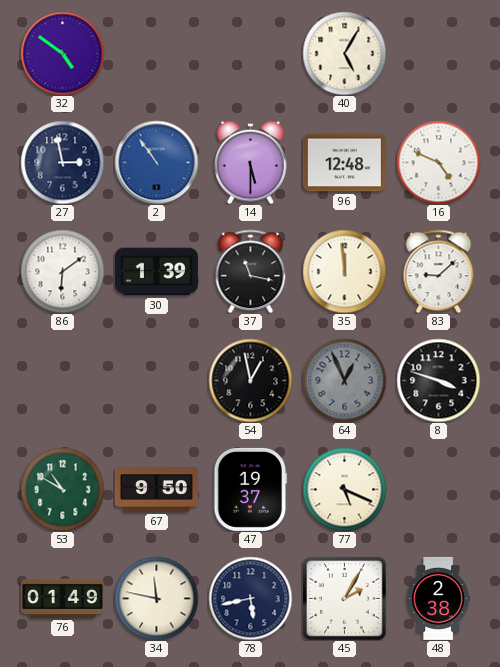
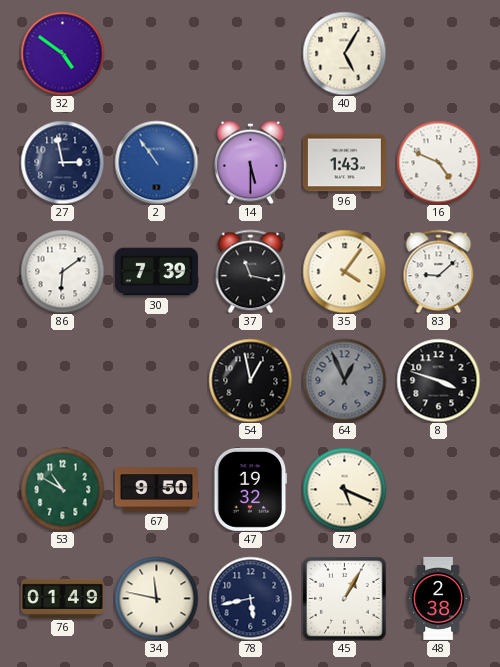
96: 12:48 -> 1:43 (344, 163)
30: 1:39 -> 7:39 (156, 272)
35: 11:59 -> 4:06 (344, 271)
47: 19:37 -> 19:32 (251, 489)
45: 2:05 -> 1:05 (344, 598)
